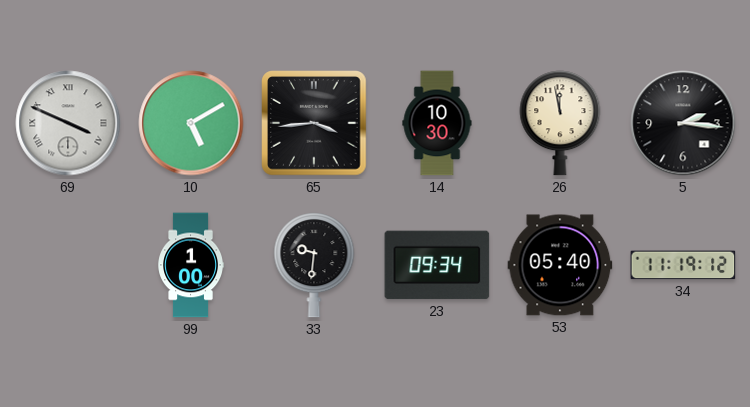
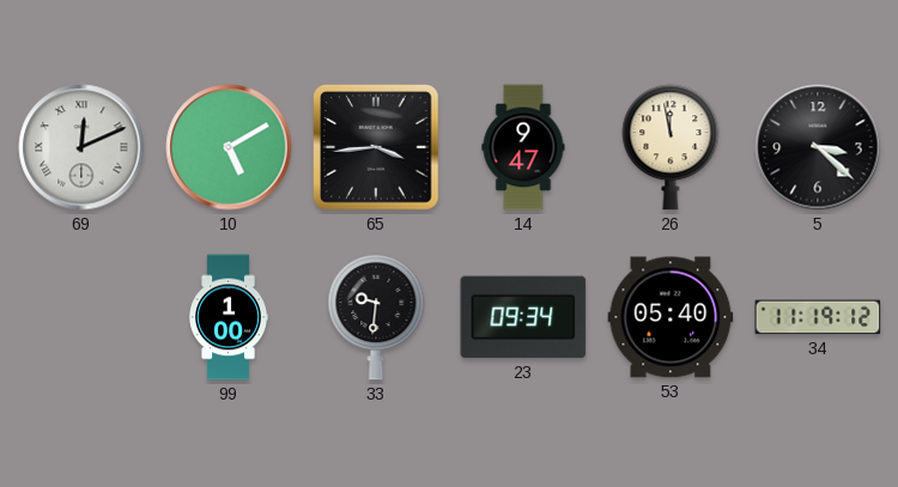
69: 3:49 -> 12:11 (81, 147)
14: 10:30 -> 9:47 (523, 147)
5: 2:16 -> 3:22 (818, 147)
